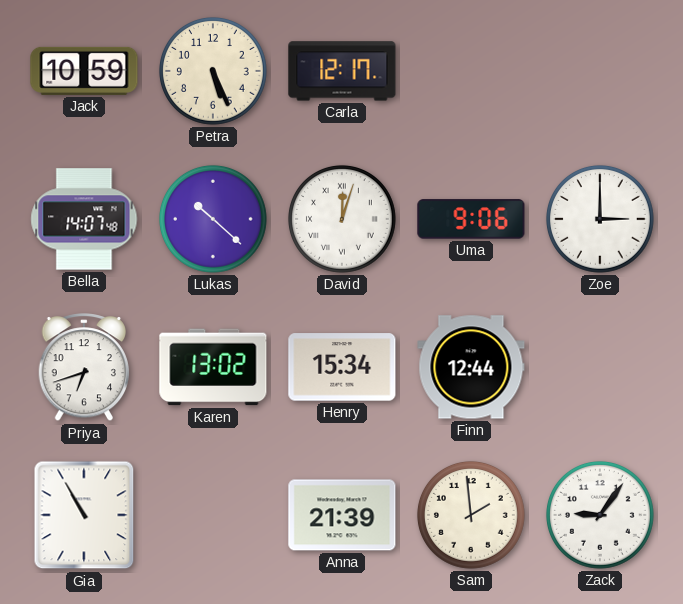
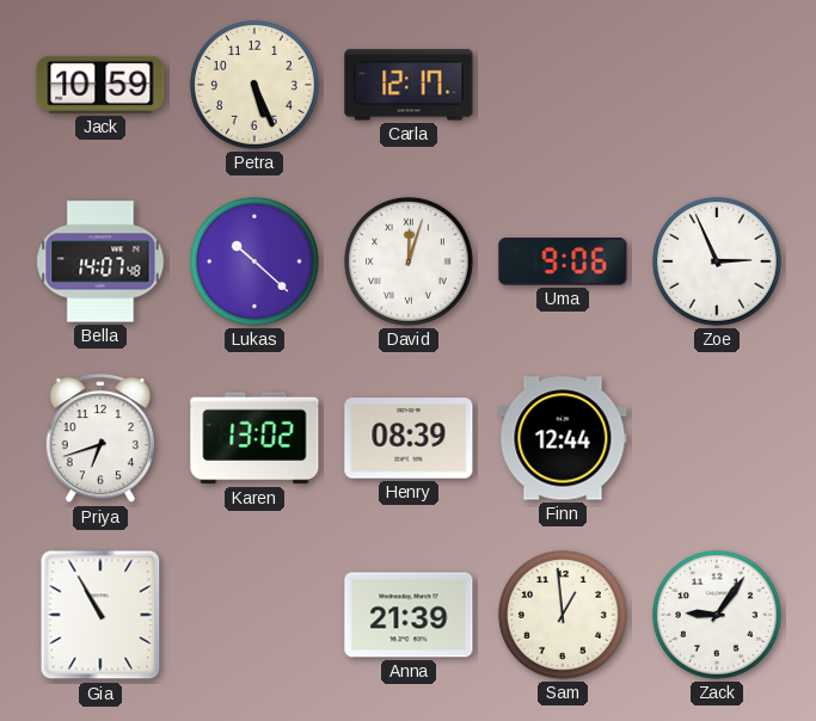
Zoe: 3:00 -> 2:56 (717, 261)
Henry: 15:34 -> 08:39 (409, 438)
Sam: 1:59 -> 12:59 (563, 615)
